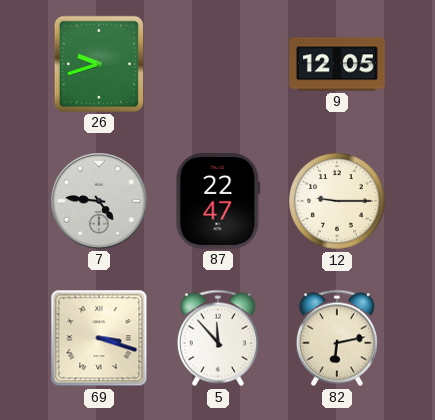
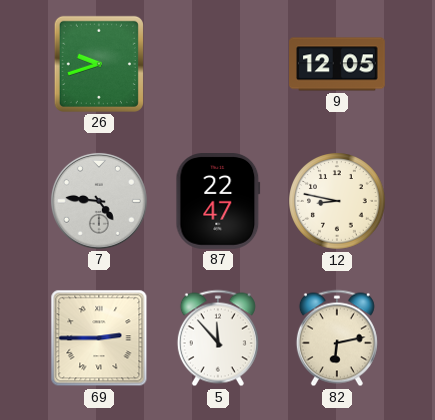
12: 9:15 -> 8:47 (337, 201)
69: 3:18 -> 2:45 (99, 338)
